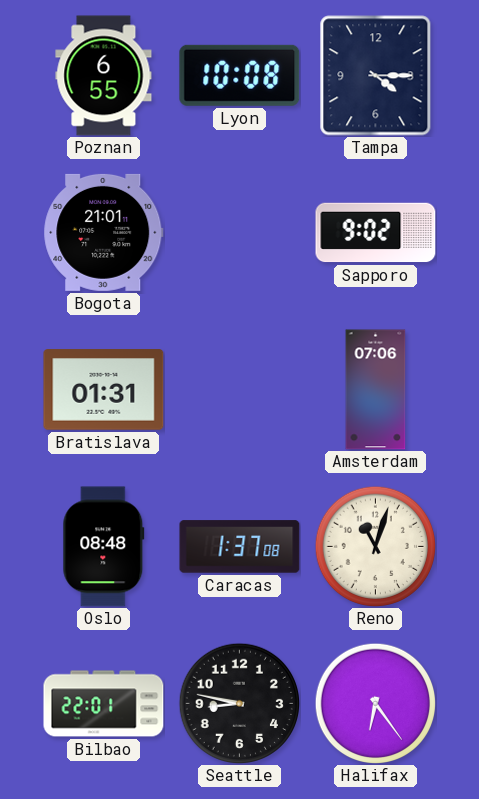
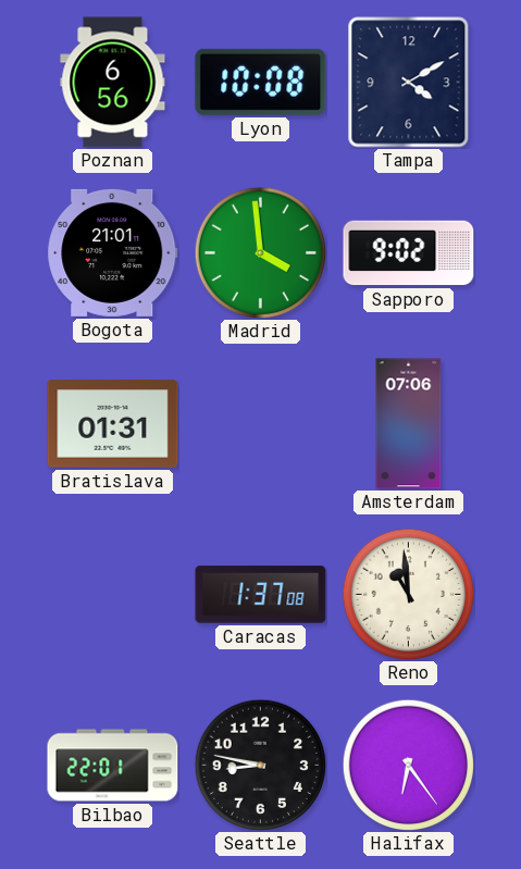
Poznan: 6:55 -> 6:56 (113, 83)
Tampa: 4:15 -> 4:10 (409, 83)
Madrid: none -> 3:59 (260, 252)
Oslo: 08:48 -> none (104, 547)
Reno: 11:03 -> 10:59 (408, 594)
